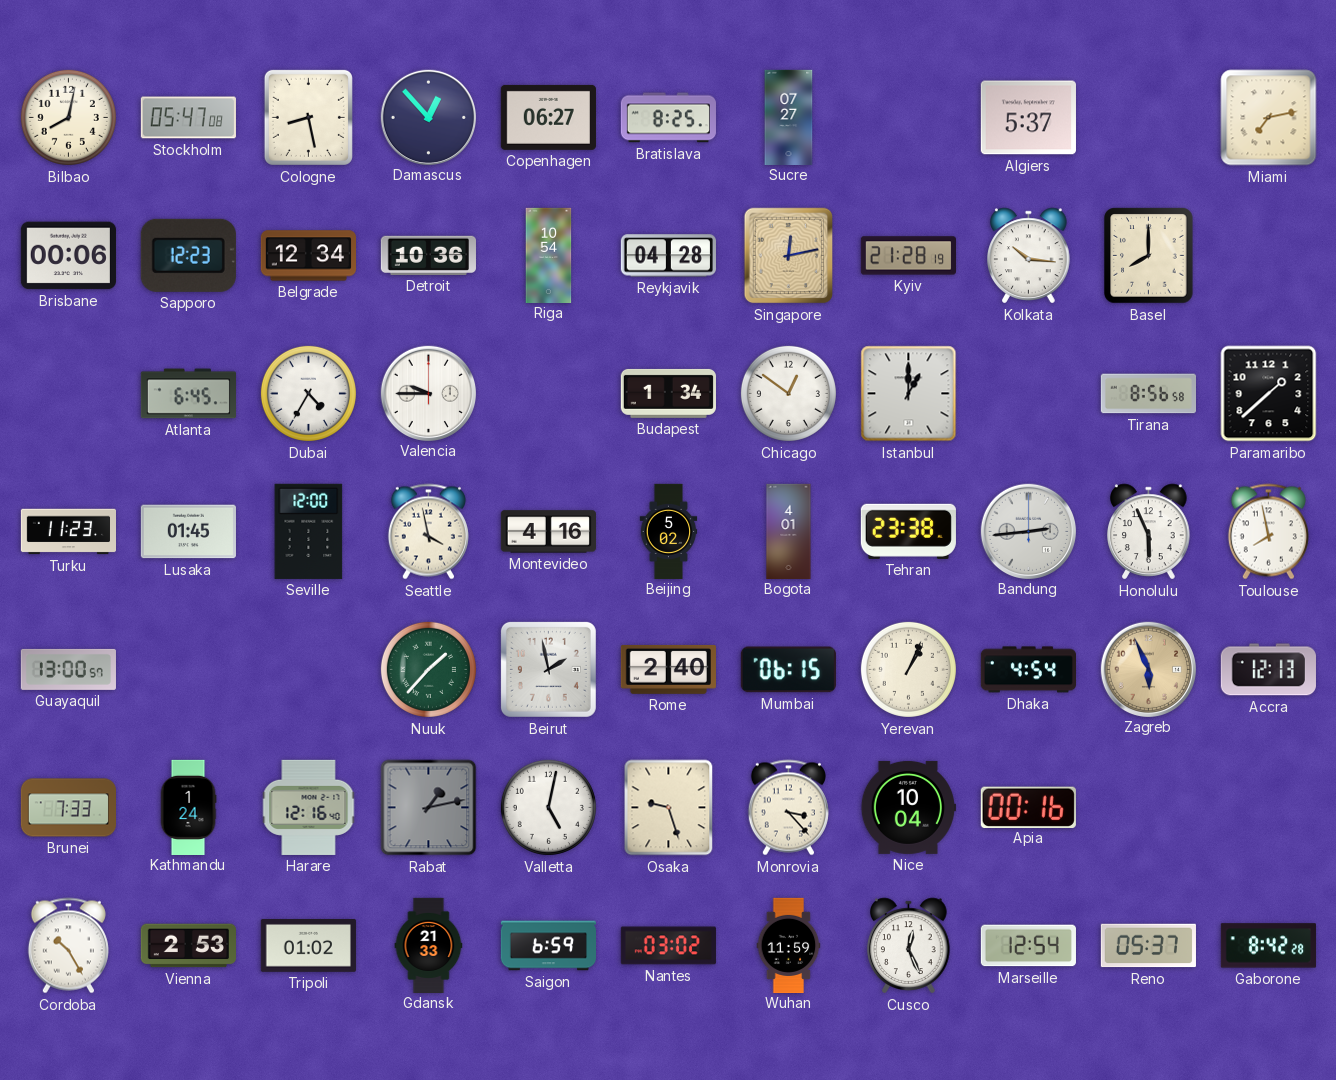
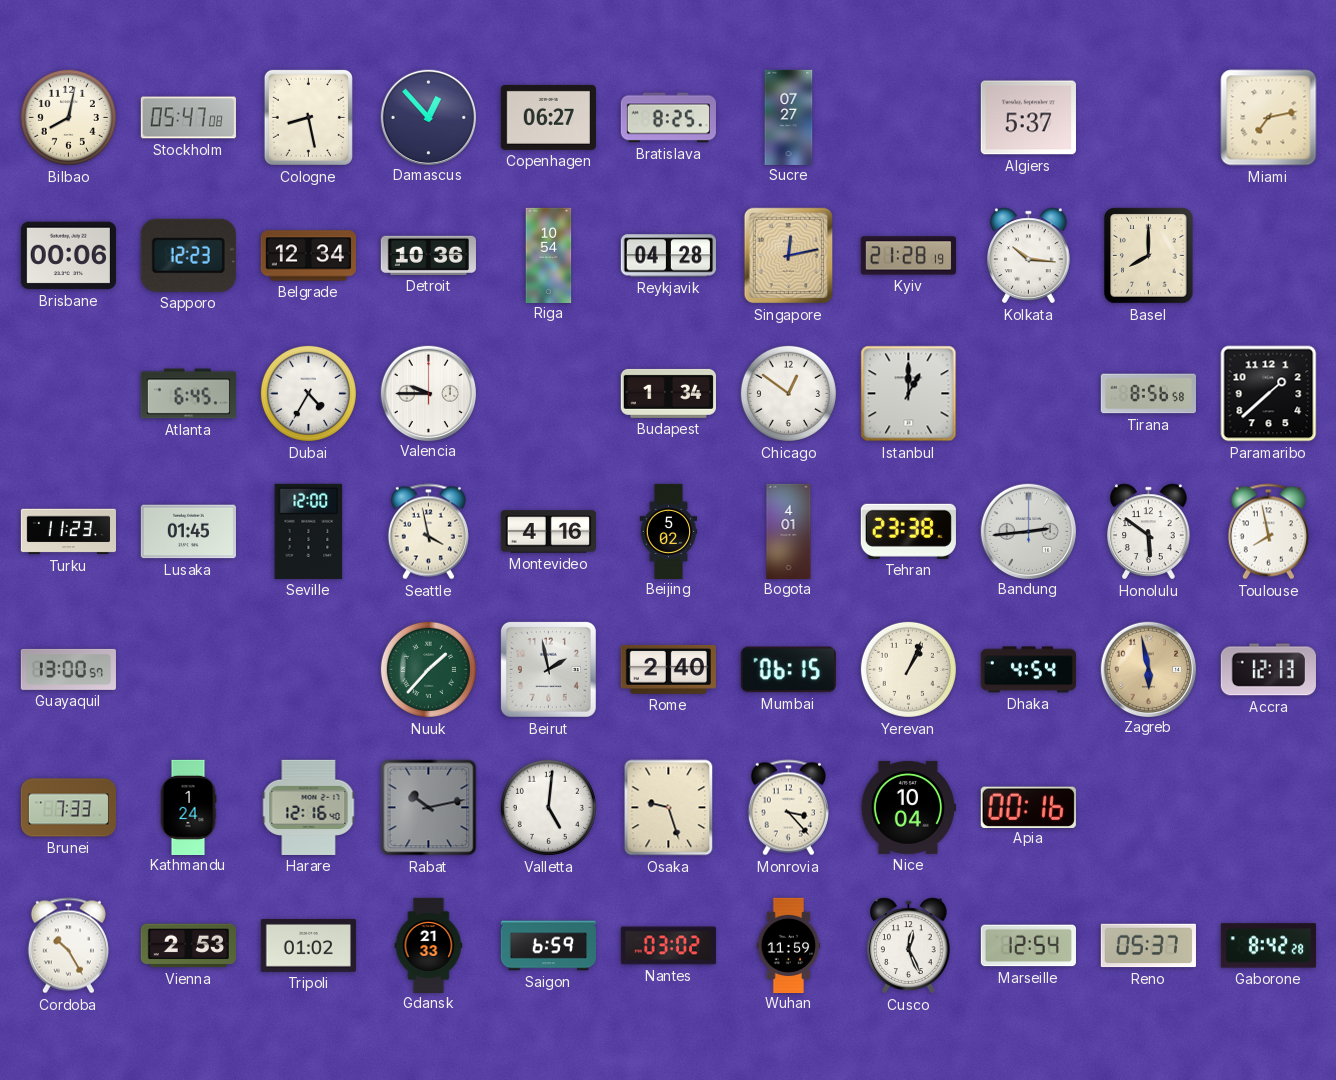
Honolulu: 5:56 -> 5:51 (1149, 532)
Zagreb: 5:56 -> 5:58 (1148, 669)
Rabat: 1:13 -> 10:13 (429, 808)
Valletta: 5:02 -> 5:01 (548, 807)
